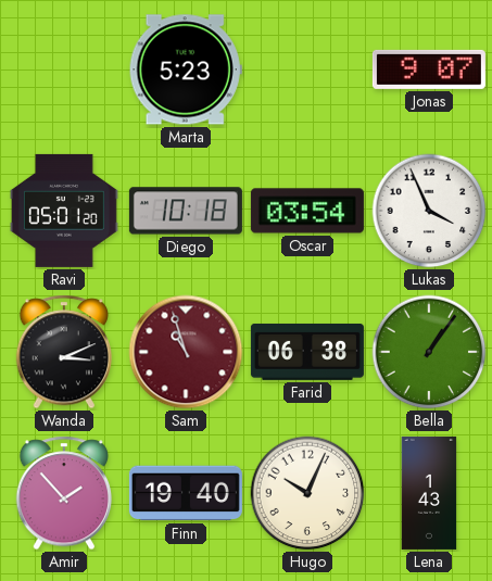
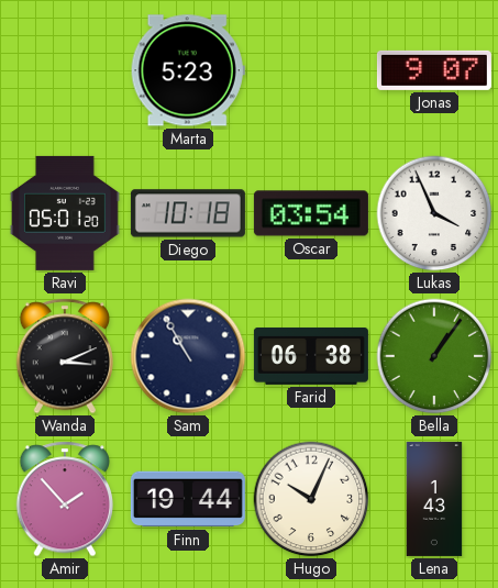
Sam: 10:57 -> 10:55 (188, 356)
Sam dial: burgundy -> navy (188, 356)
Finn: 19:40 -> 19:44 (188, 499)
